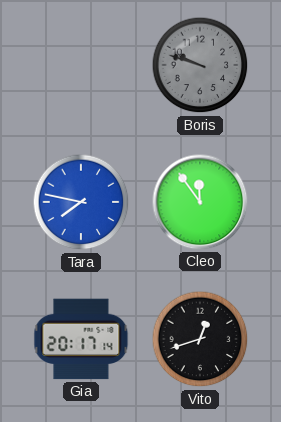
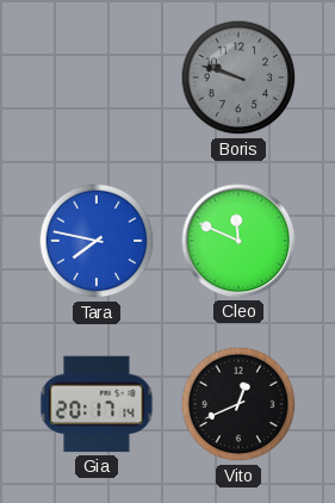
Cleo: 11:54 -> 11:49 (238, 241)
Vito: 12:42 -> 12:41 (238, 404)
